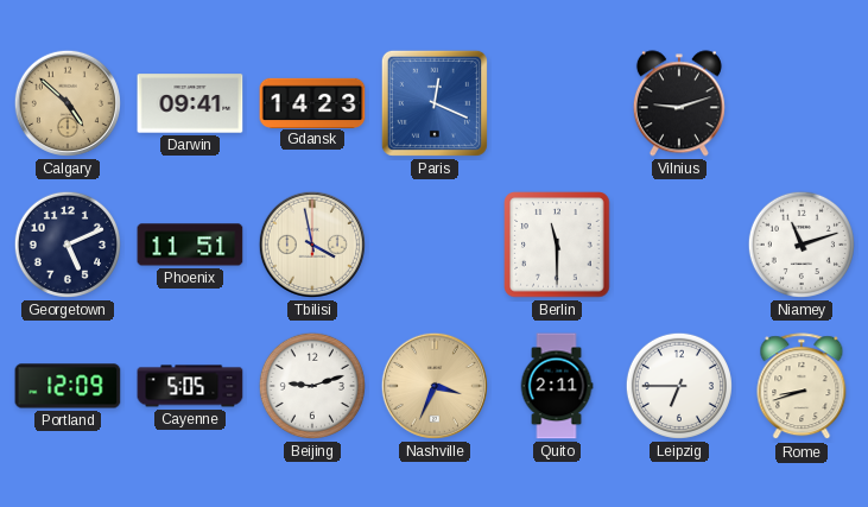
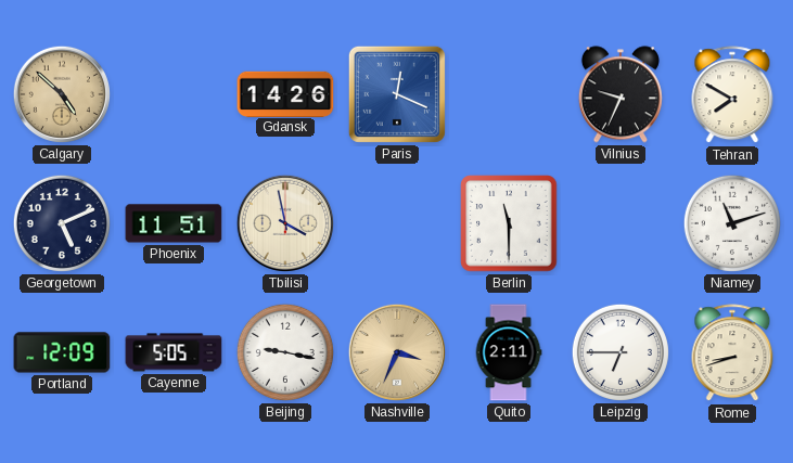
Darwin: 09:41 -> none (190, 103)
Gdansk: 14:23 -> 14:26 (285, 93)
Vilnius: 9:12 -> 9:34 (621, 94)
Tehran: none -> 7:50 (732, 95)
Beijing: 9:12 -> 9:17 (285, 352)
